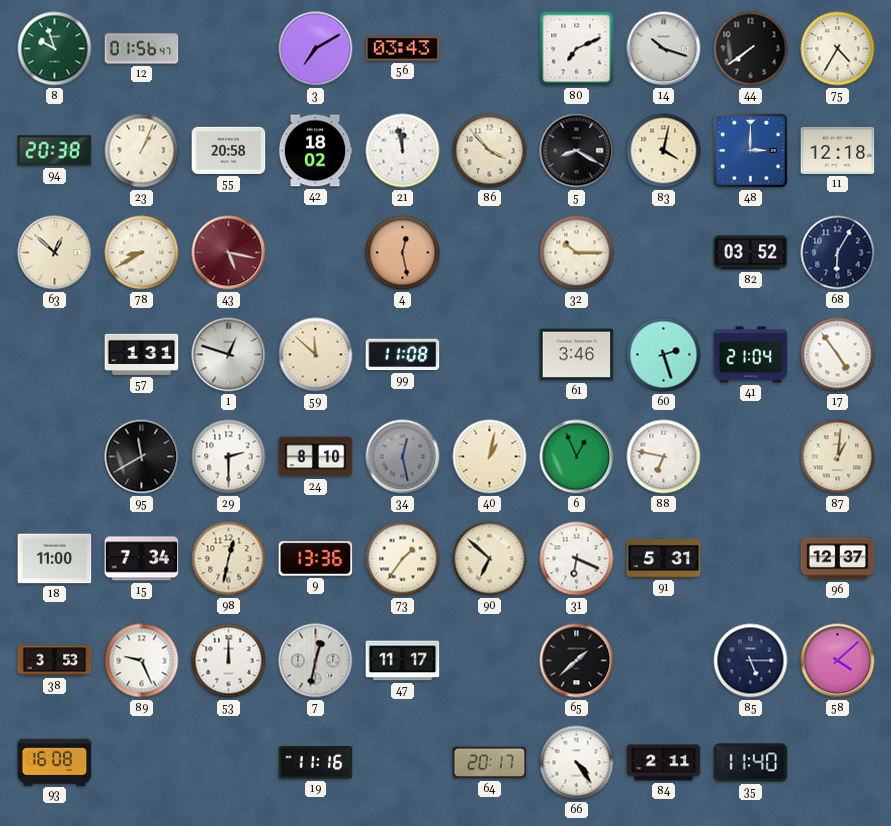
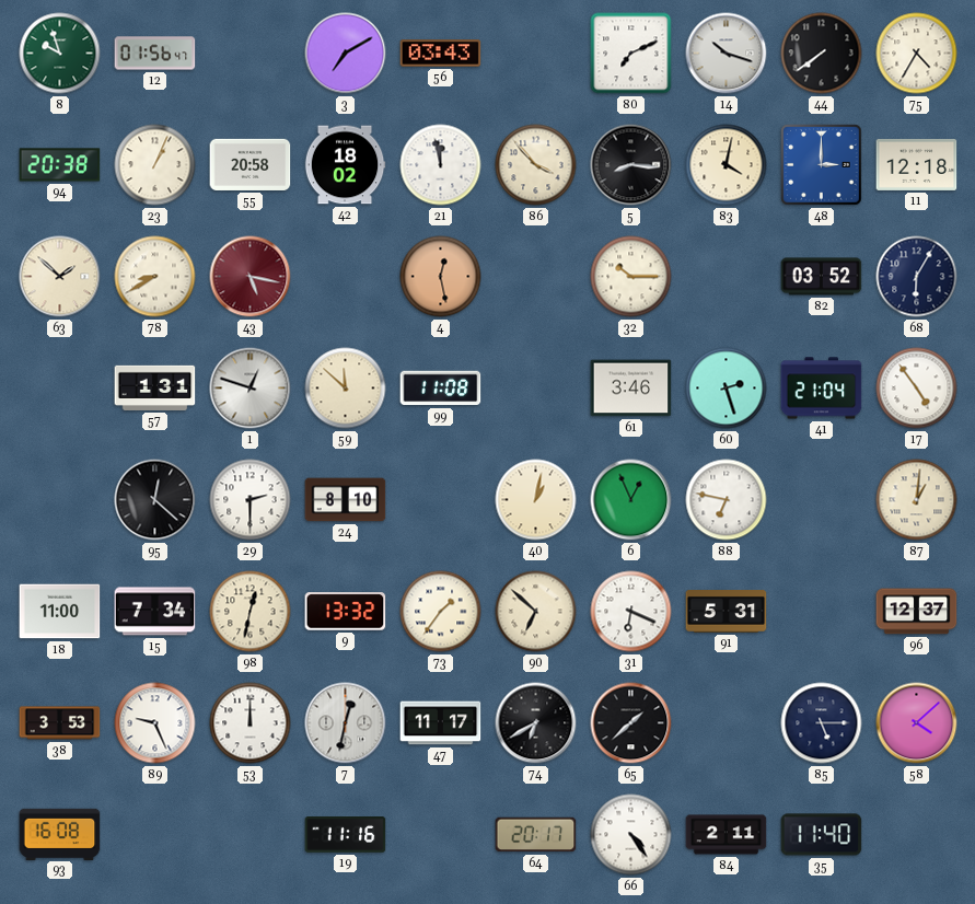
5: 8:20 -> 8:16 (631, 165)
63: 12:52 -> 1:52 (60, 277)
95: 11:40 -> 12:22 (155, 500)
34: 12:28 -> none (403, 457)
9: 13:36 -> 13:32 (346, 612)
74: none -> 6:40 (536, 723)
